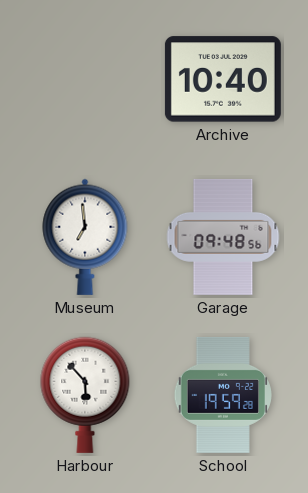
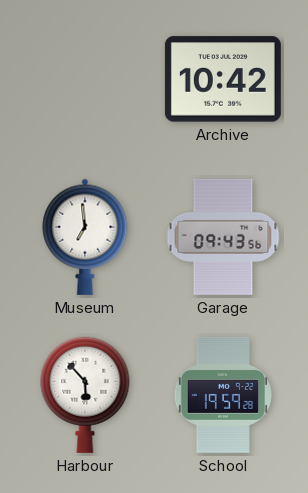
Archive: 10:40 -> 10:42 (223, 79)
Garage: 09:48 -> 09:43 (223, 237)
